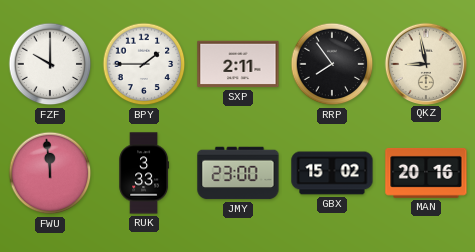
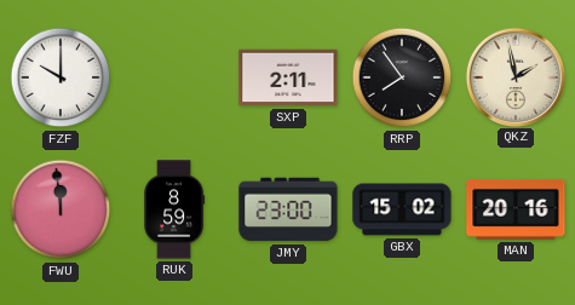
BPY: 1:45 -> none (144, 64)
QKZ: 8:58 -> 1:58 (514, 76)
RUK: 3:33 -> 8:59 (174, 209)
